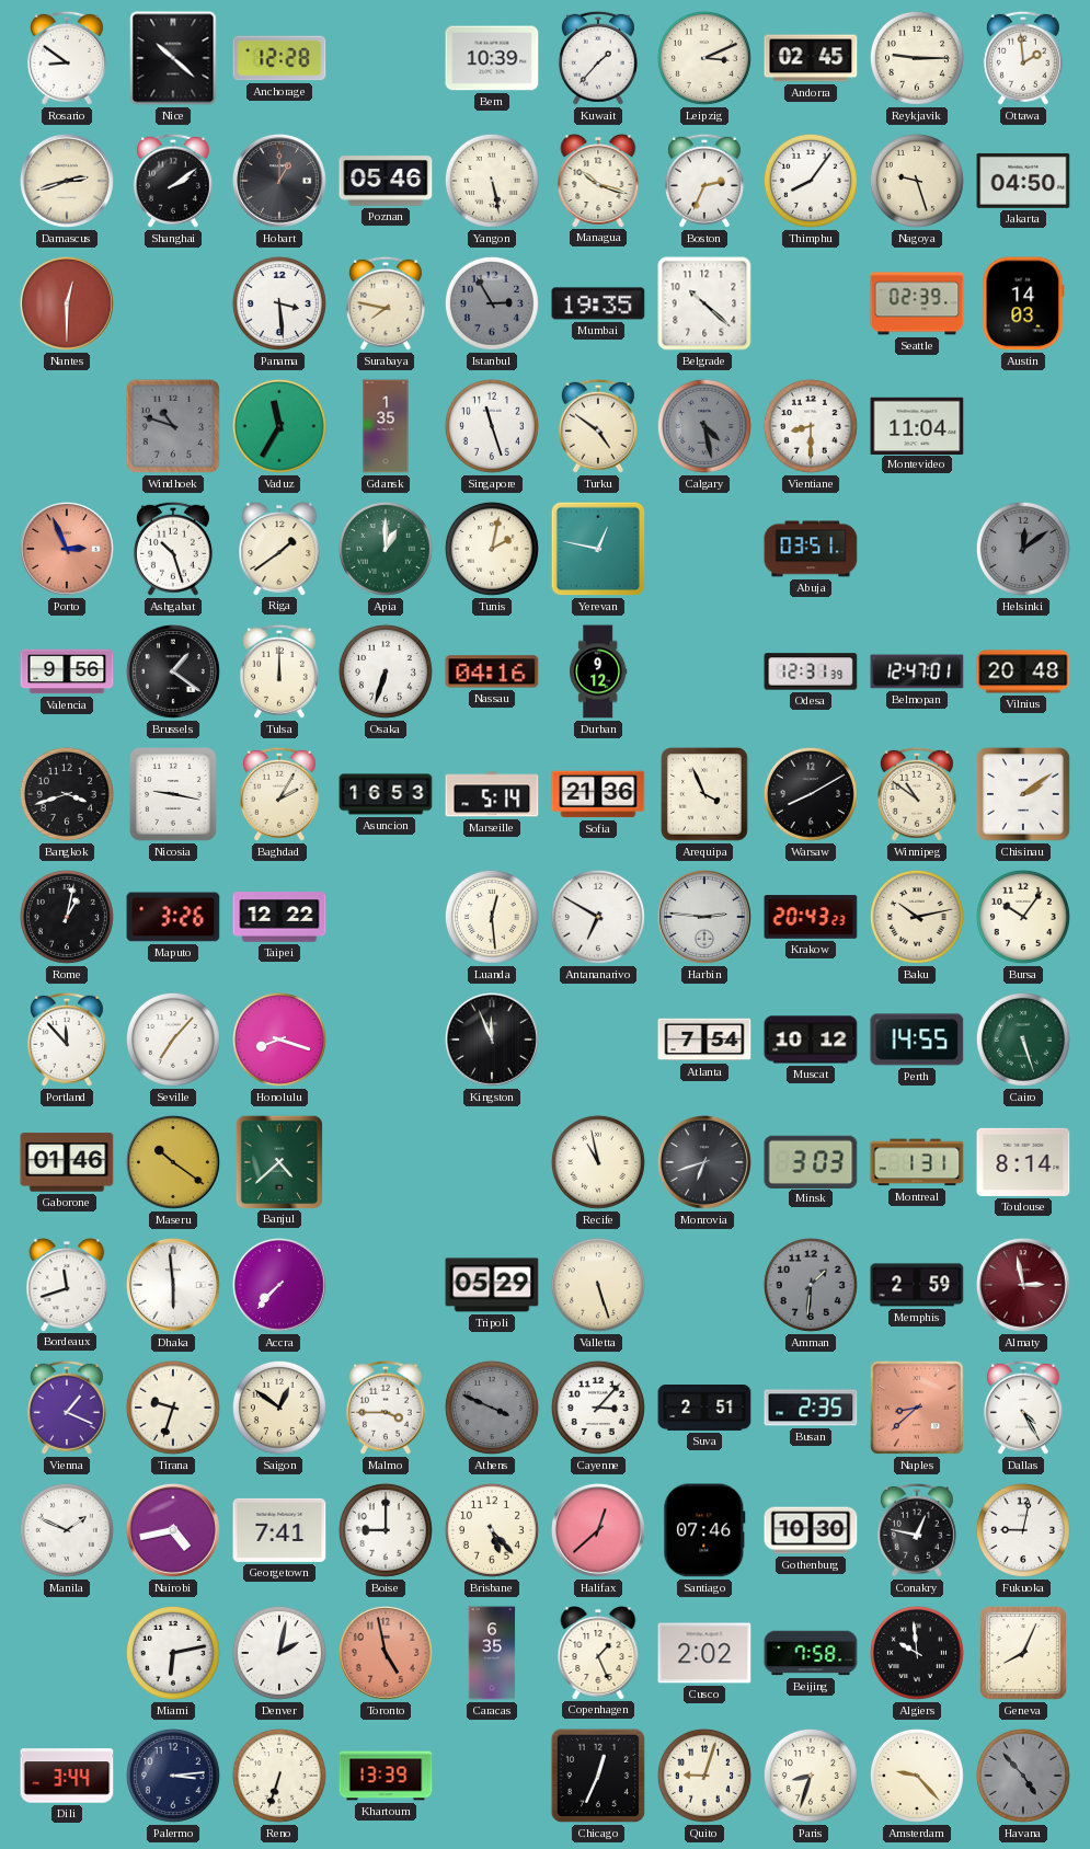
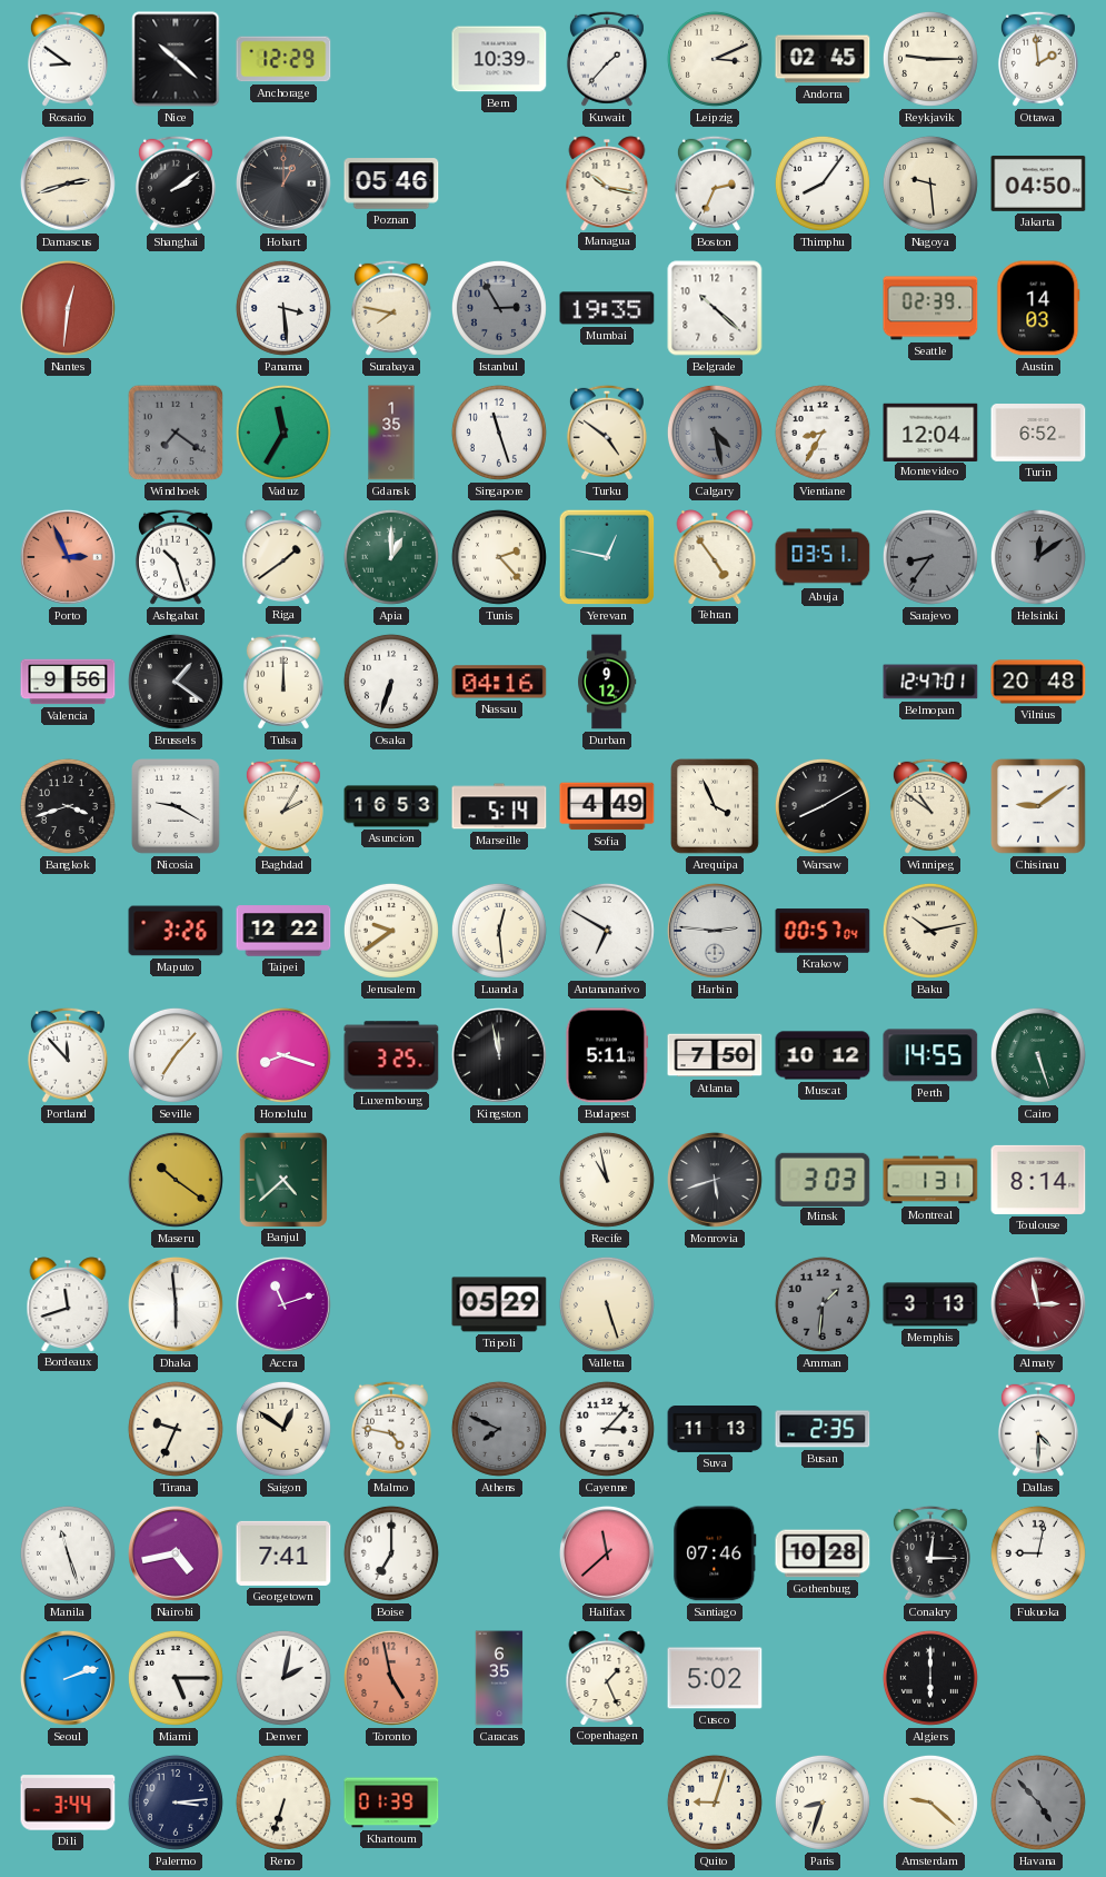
Anchorage: 12:28 -> 12:29 (283, 59)
Yangon: 5:28 -> none (492, 181)
Managua: 10:18 -> 10:17 (607, 183)
Nagoya: 9:27 -> 9:29 (930, 183)
Nantes: 12:30 -> 12:31 (68, 308)
Windhoek: 10:48 -> 7:21 (176, 433)
Vientiane: 8:30 -> 8:35 (823, 433)
Montevideo: 11:04 -> 12:04 (930, 431)
Turin: none -> 6:52 (1038, 434)
Tunis: 2:02 -> 2:23 (499, 557)
Tehran: none -> 4:54 (715, 557)
Sarajevo: none -> 8:36 (930, 557)
Odesa: 12:31 -> none (811, 671)
Nicosia: 9:17 -> 9:20 (177, 807)
Sofia: 21:36 -> 4:49 (607, 806)
Chisinau: 2:09 -> 9:09 (1038, 806)
Rome: 1:02 -> none (67, 917)
Jerusalem: none -> 9:39 (391, 931)
Krakow: 20:43 -> 00:57 (823, 931)
Bursa: 10:06 -> none (1023, 917)
Luxembourg: none -> 3:25 (391, 1055)
Kingston: 11:56 -> 11:58 (499, 1055)
Budapest: none -> 5:11 (607, 1055)
Atlanta: 7:54 -> 7:50 (715, 1055)
Gaborone: 01:46 -> none (67, 1162)
Monrovia: 6:42 -> 5:42 (715, 1180)
Accra: 7:37 -> 11:12 (283, 1304)
Memphis: 2:59 -> 3:13 (930, 1304)
Vienna: 1:19 -> none (67, 1408)
Tirana: 9:33 -> 9:34 (176, 1429)
Malmo: 3:45 -> 4:47 (391, 1429)
Athens: 3:49 -> 7:49 (499, 1429)
Suva: 2:51 -> 11:13 (715, 1430)
Naples: 8:38 -> none (917, 1408)
Dallas: 4:25 -> 4:30 (1038, 1429)
Manila: 1:49 -> 11:27 (68, 1553)
Boise: 9:00 -> 7:00 (391, 1553)
Brisbane: 5:23 -> none (492, 1530)
Halifax: 12:38 -> 11:38 (607, 1553)
Gothenburg: 10:30 -> 10:28 (823, 1553)
Conakry: 12:47 -> 12:15 (930, 1553)
Seoul: none -> 2:12 (68, 1678)
Miami: 6:13 -> 5:15 (176, 1678)
Cusco: 2:02 -> 5:02 (715, 1678)
Beijing: 7:58 -> none (811, 1653)
Algiers: 9:59 -> 6:00 (930, 1678)
Geneva: 8:04 -> none (1024, 1654)
Khartoum: 13:39 -> 01:39 (391, 1802)
Chicago: 12:34 -> none (598, 1776)
Amsterdam: 9:23 -> 9:22 (930, 1802)
